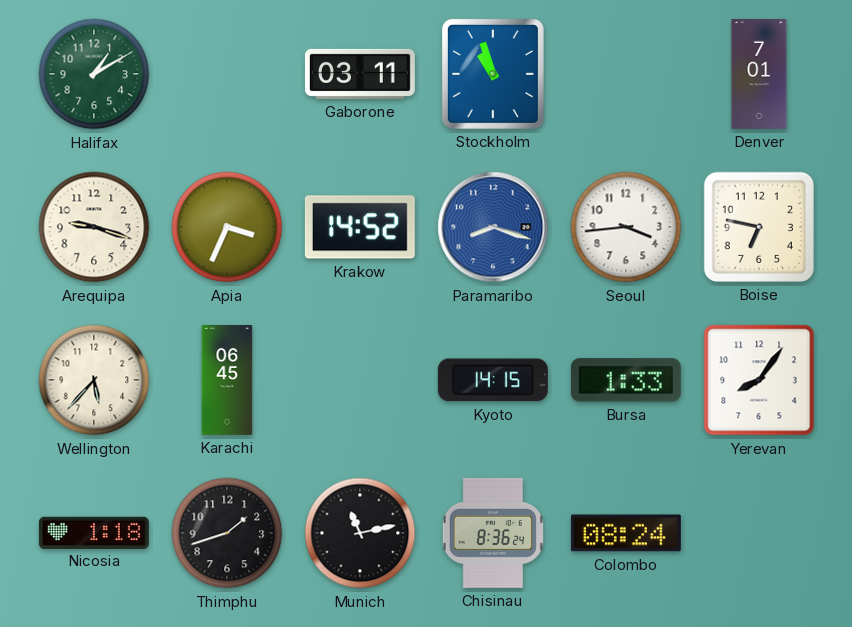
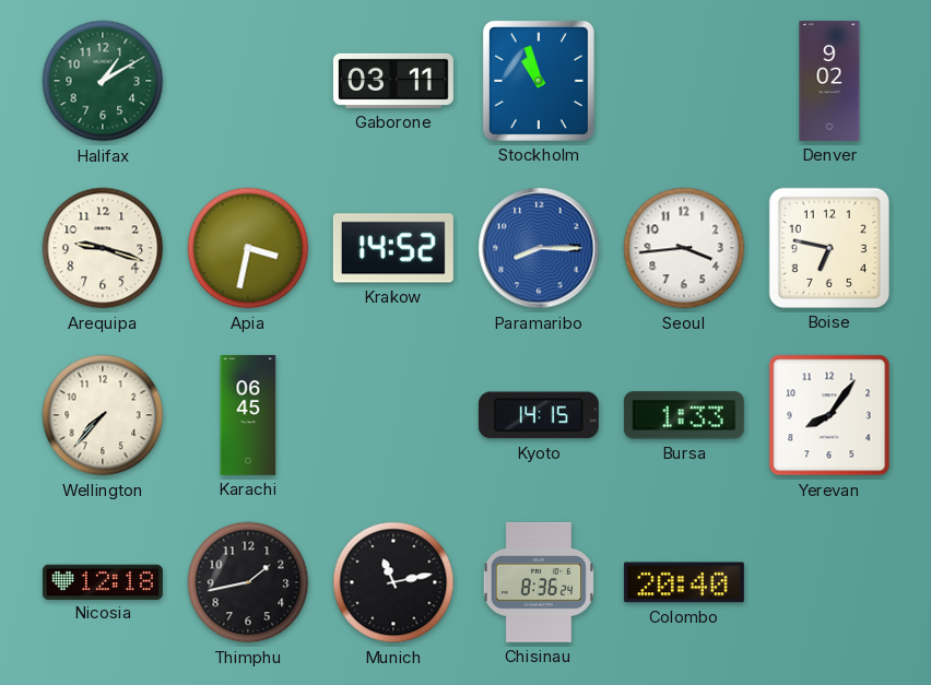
Denver: 7:01 -> 9:02 (829, 81)
Apia: 3:34 -> 3:32 (248, 248)
Paramaribo: 8:18 -> 8:15 (539, 248)
Wellington: 5:37 -> 7:37 (103, 415)
Nicosia: 1:18 -> 12:18 (103, 581)
Thimphu: 1:42 -> 1:43 (248, 582)
Colombo: 08:24 -> 20:40 (684, 582)
